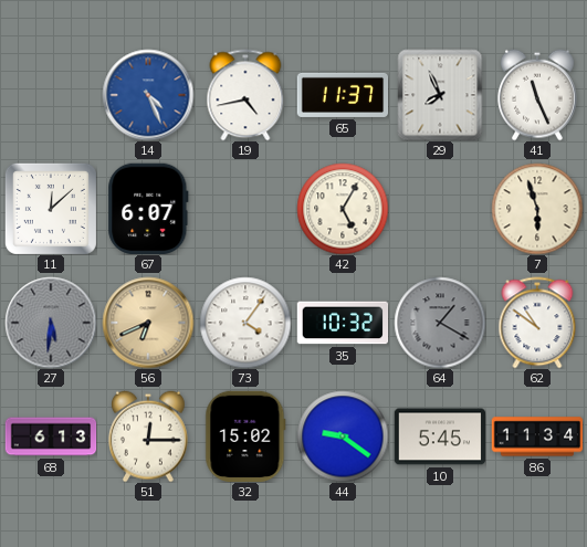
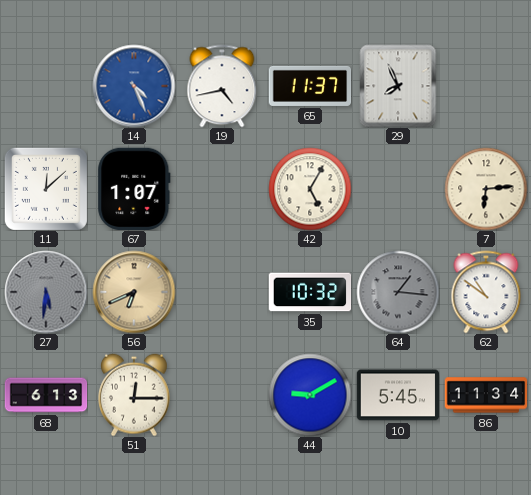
41: 11:26 -> none (538, 95)
67: 6:07 -> 1:07 (134, 188)
7: 5:57 -> 6:14 (486, 189)
73: 4:06 -> none (245, 323)
64: 1:20 -> 1:16 (398, 292)
32: 15:02 -> none (245, 436)
44: 9:21 -> 9:10 (310, 395)
